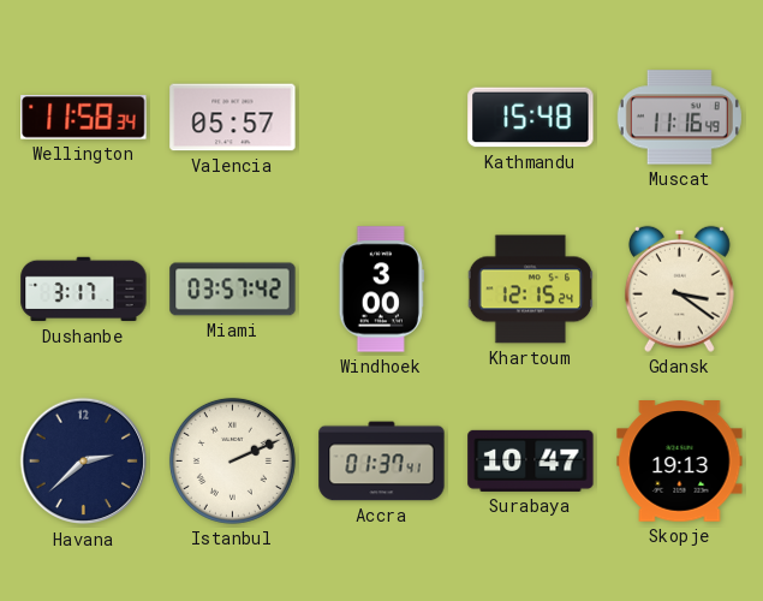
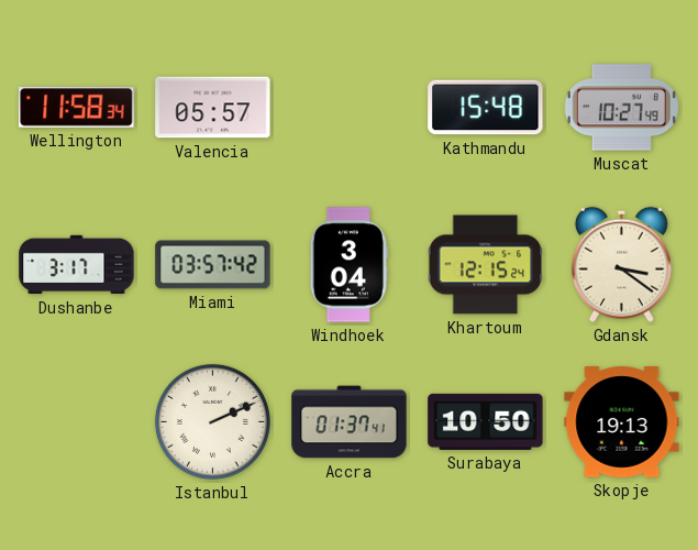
Muscat: 11:16 -> 10:27 (621, 108)
Windhoek: 3:00 -> 3:04 (348, 265)
Havana: 2:38 -> none (84, 462)
Surabaya: 10:47 -> 10:50 (486, 421)
